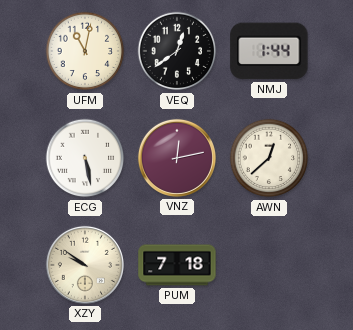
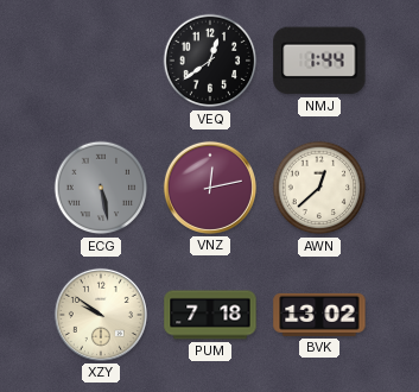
UFM: 11:02 -> none (85, 51)
ECG dial: white -> grey (101, 188)
BVK: none -> 13:02 (319, 315)
